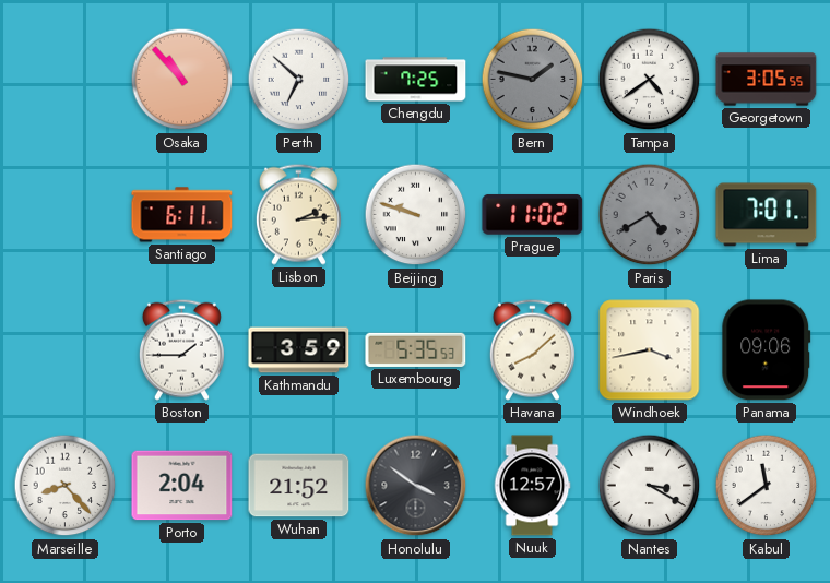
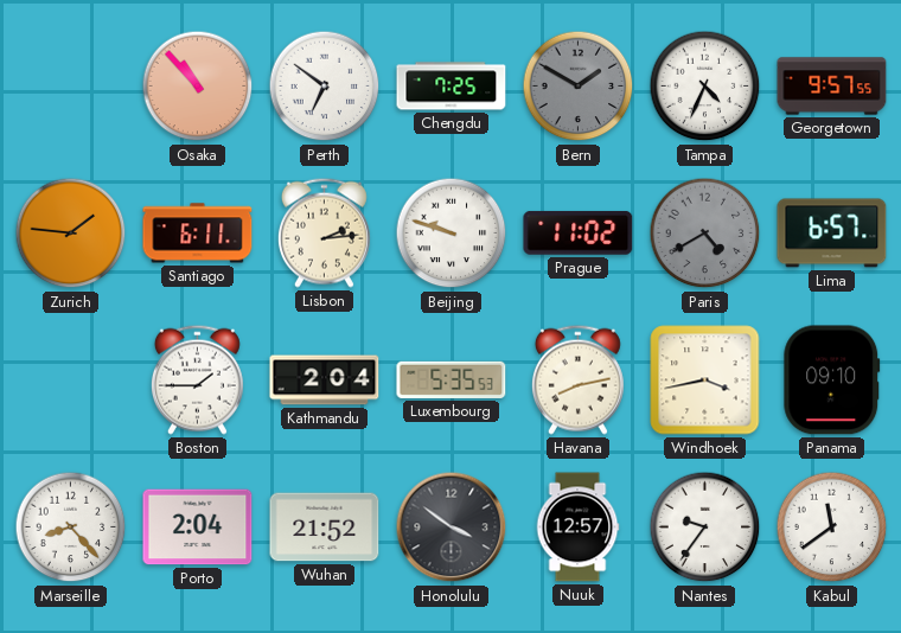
Perth: 6:52 -> 6:51 (325, 87)
Bern: 1:47 -> 1:50 (579, 87)
Tampa: 4:39 -> 4:34 (705, 87)
Georgetown: 3:05 -> 9:57 (832, 87)
Zurich: none -> 1:46 (71, 234)
Lima: 7:01 -> 6:57 (832, 234)
Kathmandu: 3:59 -> 2:04 (325, 381)
Havana: 8:08 -> 8:13 (577, 379)
Panama: 09:06 -> 09:10 (832, 381)
Nantes: 3:20 -> 9:36 (705, 527)
